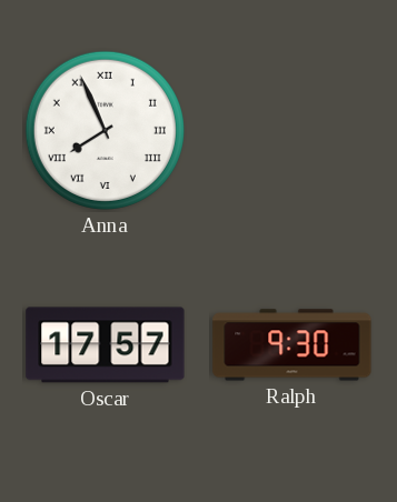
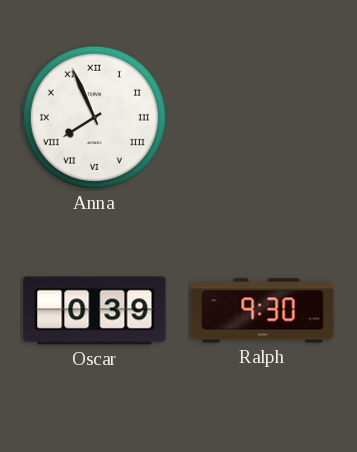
Oscar: 17:57 -> 0:39 (95, 311)
